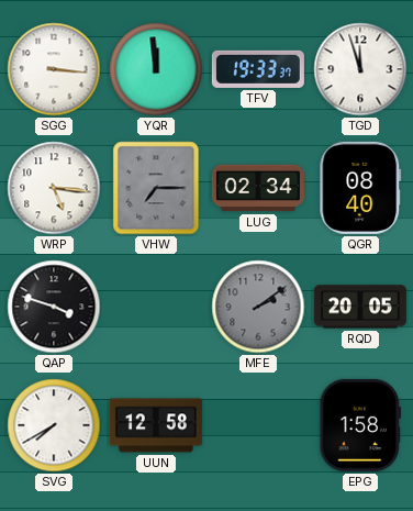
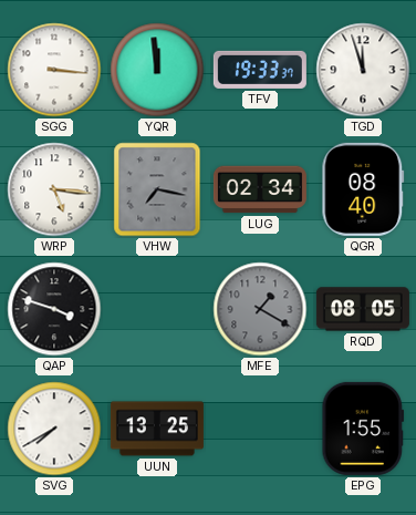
VHW: 7:15 -> 7:17 (157, 189)
MFE: 2:09 -> 1:20 (260, 309)
RQD: 20:05 -> 08:05 (363, 309)
UUN: 12:58 -> 13:25 (157, 429)
EPG: 1:58 -> 1:55 (363, 429)
